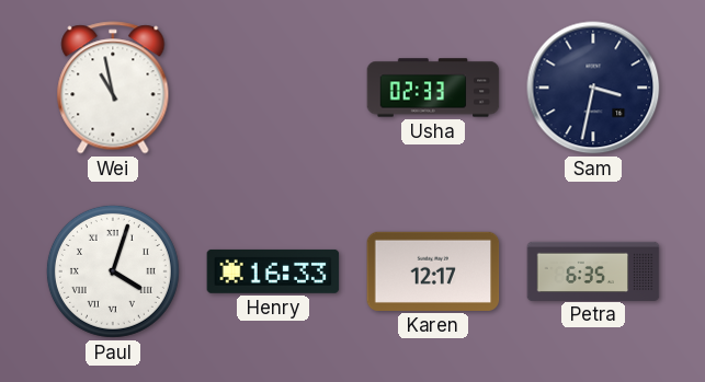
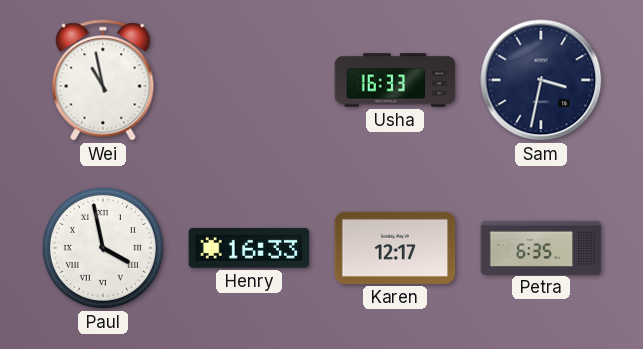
Usha: 02:33 -> 16:33 (395, 80)
Paul: 4:03 -> 3:58 (103, 248)
